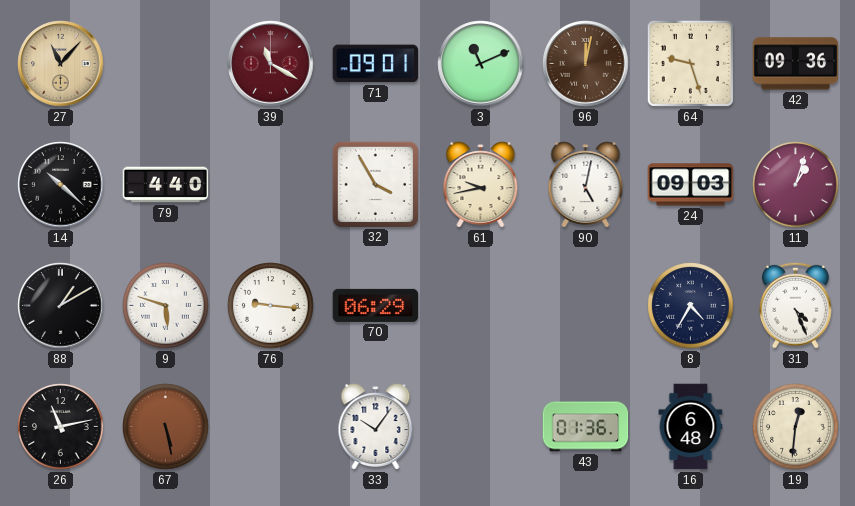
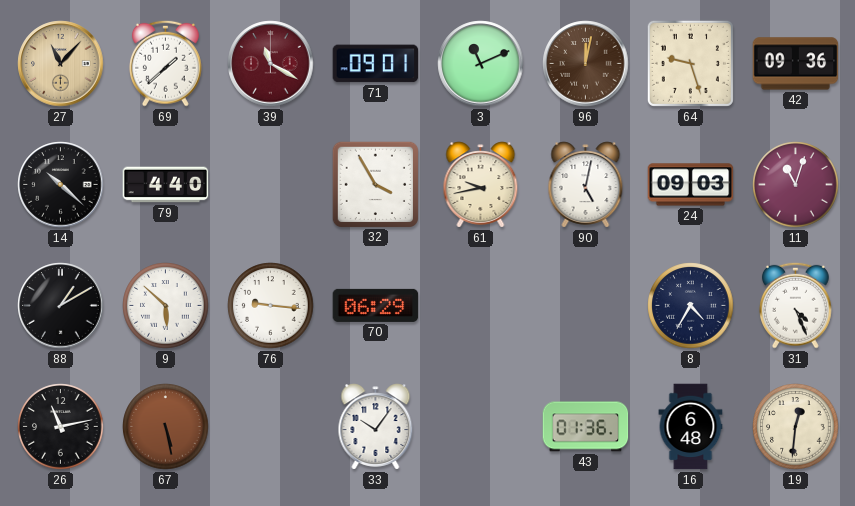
69: none -> 1:38 (165, 63)
11: 1:03 -> 11:03 (796, 185)
9: 5:48 -> 5:52 (166, 306)
